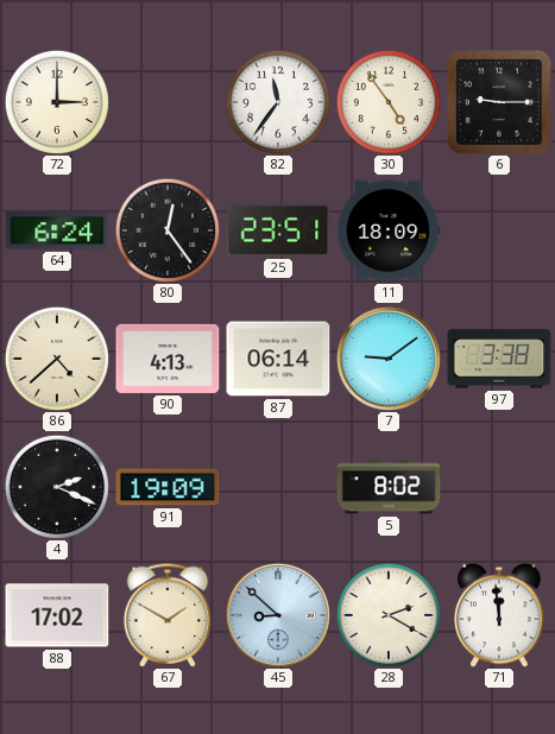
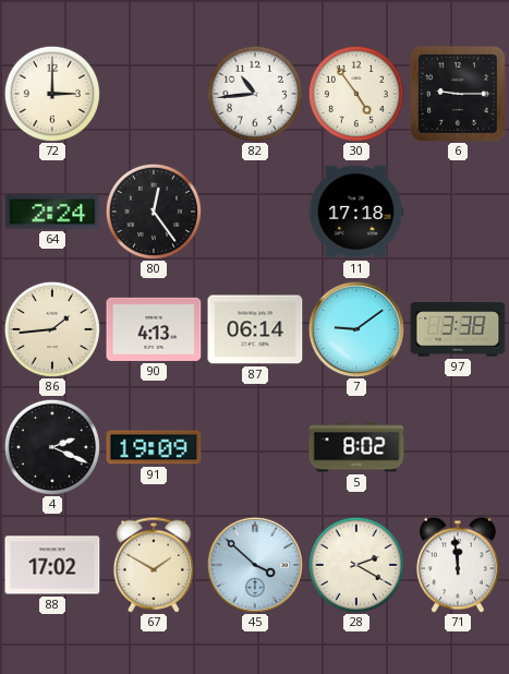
82: 11:36 -> 10:44 (255, 94)
64: 6:24 -> 2:24 (52, 212)
25: 23:51 -> none (278, 230)
11: 18:09 -> 17:18 (356, 212)
86: 4:38 -> 1:44 (52, 329)
45: 8:52 -> 3:52 (255, 565)
